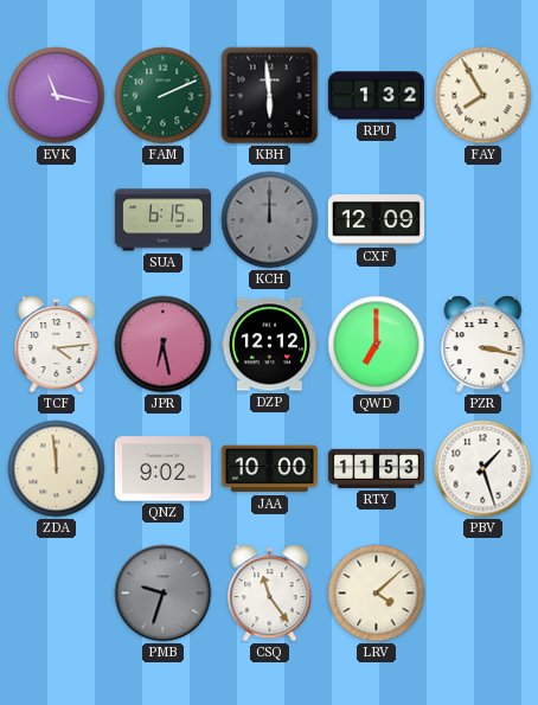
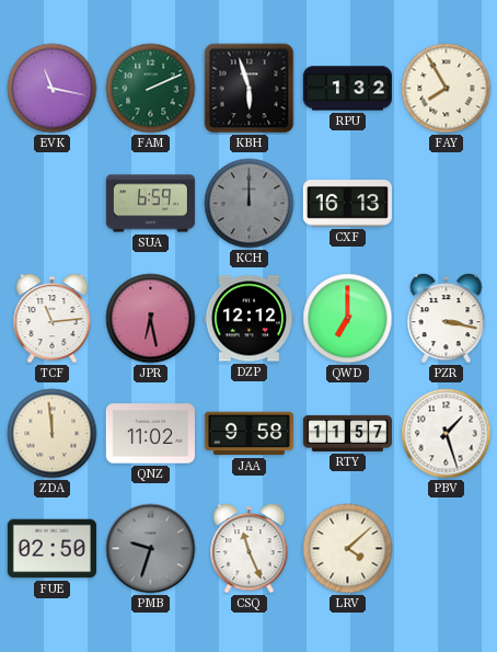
KBH: 5:59 -> 5:57 (250, 89)
SUA: 6:15 -> 6:59 (150, 204)
CXF: 12:09 -> 16:13 (347, 204)
TCF: 4:14 -> 11:14 (53, 319)
QNZ: 9:02 -> 11:02 (150, 434)
JAA: 10:00 -> 9:58 (248, 434)
RTY: 11:53 -> 11:57 (347, 433)
FUE: none -> 02:50 (51, 549)
CSQ: 11:24 -> 11:26 (250, 549)
